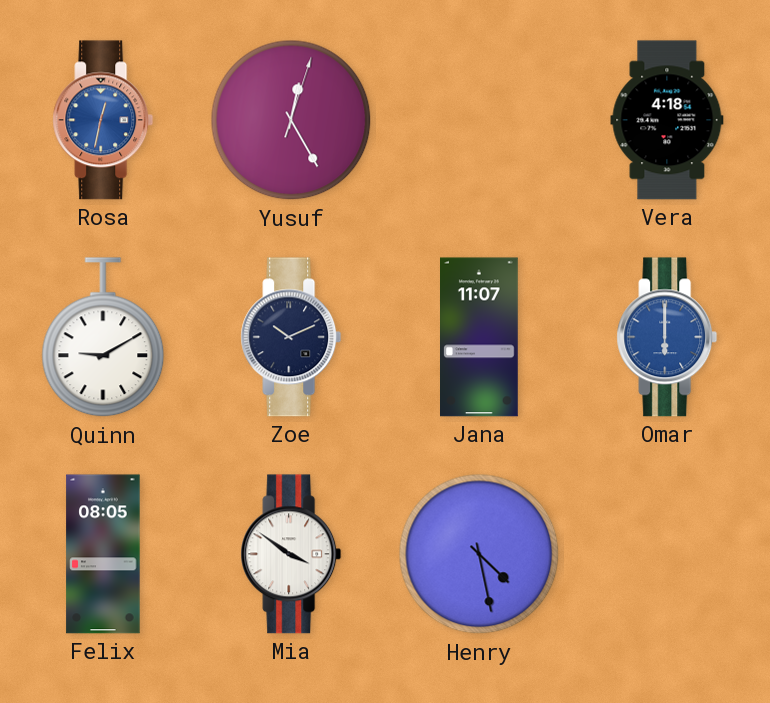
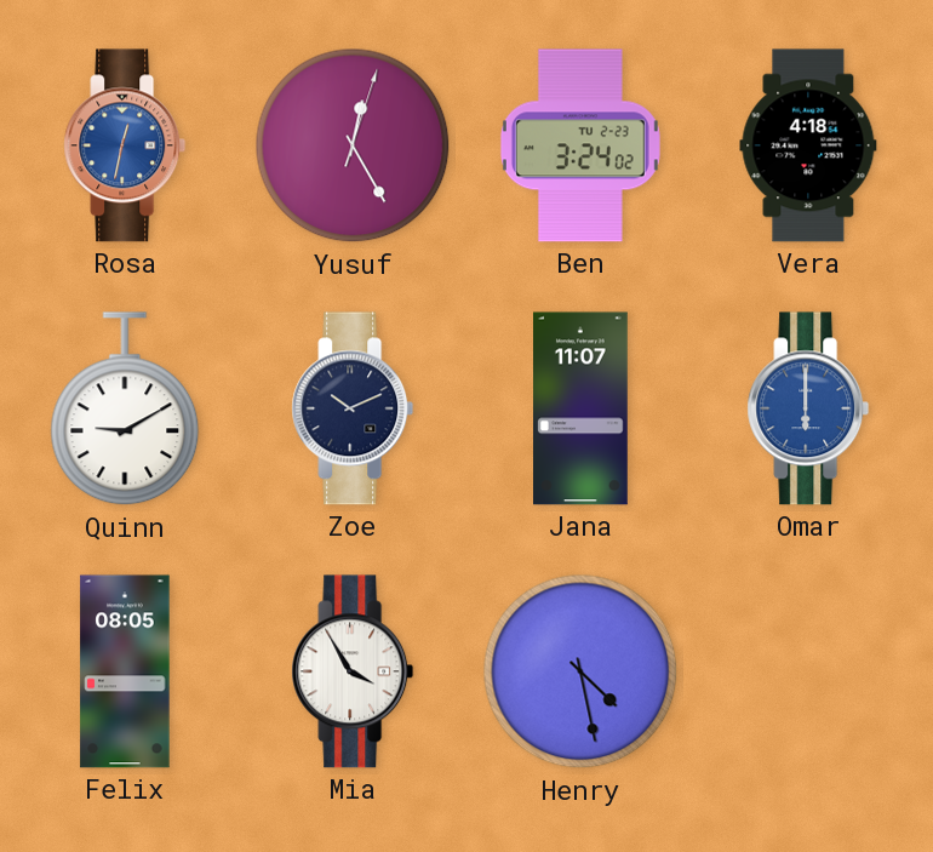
Ben: none -> 3:24 (580, 145)
Mia: 3:51 -> 3:55 (353, 671)
